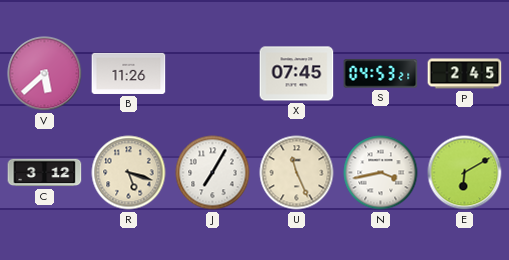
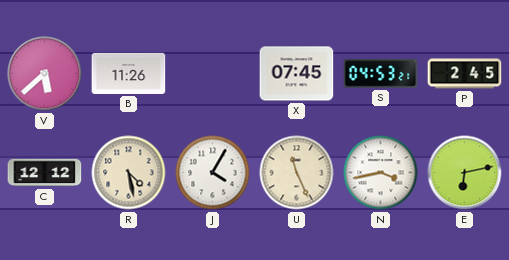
C: 3:12 -> 12:12 (45, 173)
R: 5:18 -> 4:28 (129, 173)
J: 7:05 -> 4:05 (213, 173)
E: 6:10 -> 6:13 (465, 173)
